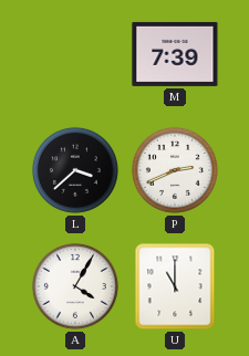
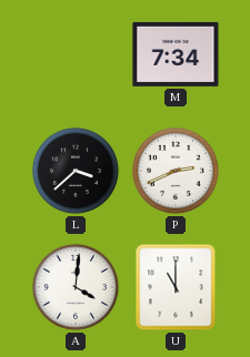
M: 7:39 -> 7:34 (176, 54)
A: 4:05 -> 4:01 (76, 287)
